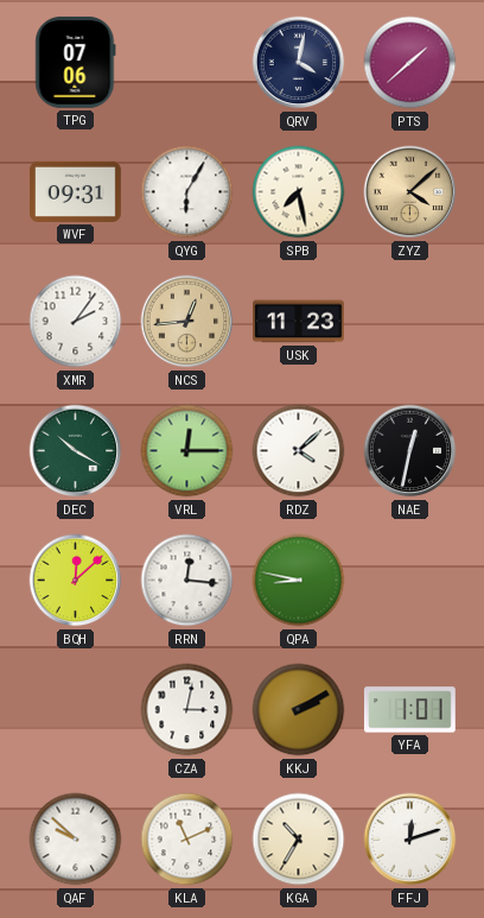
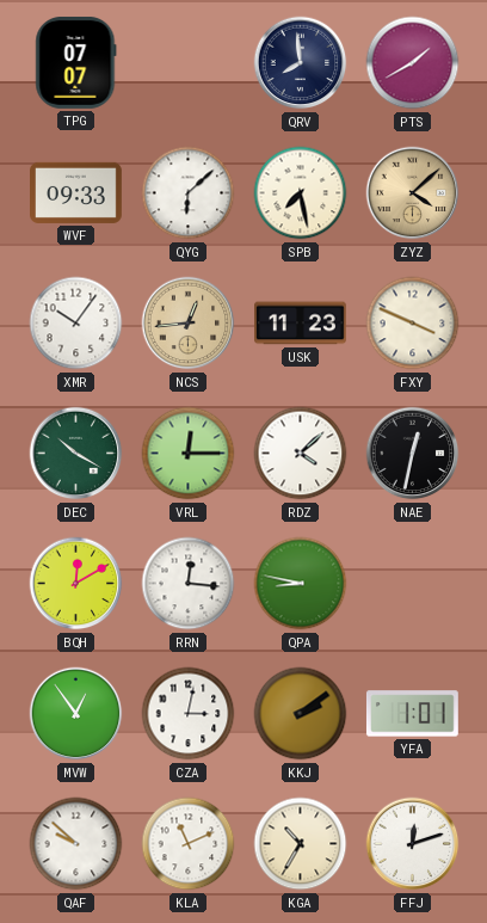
TPG: 07:06 -> 07:07 (76, 62)
QRV: 4:02 -> 7:59 (301, 63)
PTS: 1:38 -> 1:40 (413, 63)
WVF: 09:31 -> 09:33 (76, 192)
QYG: 6:05 -> 6:08 (189, 193)
XMR: 2:06 -> 10:06 (76, 324)
FXY: none -> 3:49 (413, 324)
BQH: 12:08 -> 12:10 (76, 584)
MVW: none -> 12:54 (76, 714)
KKJ: 2:10 -> 2:09 (301, 714)
